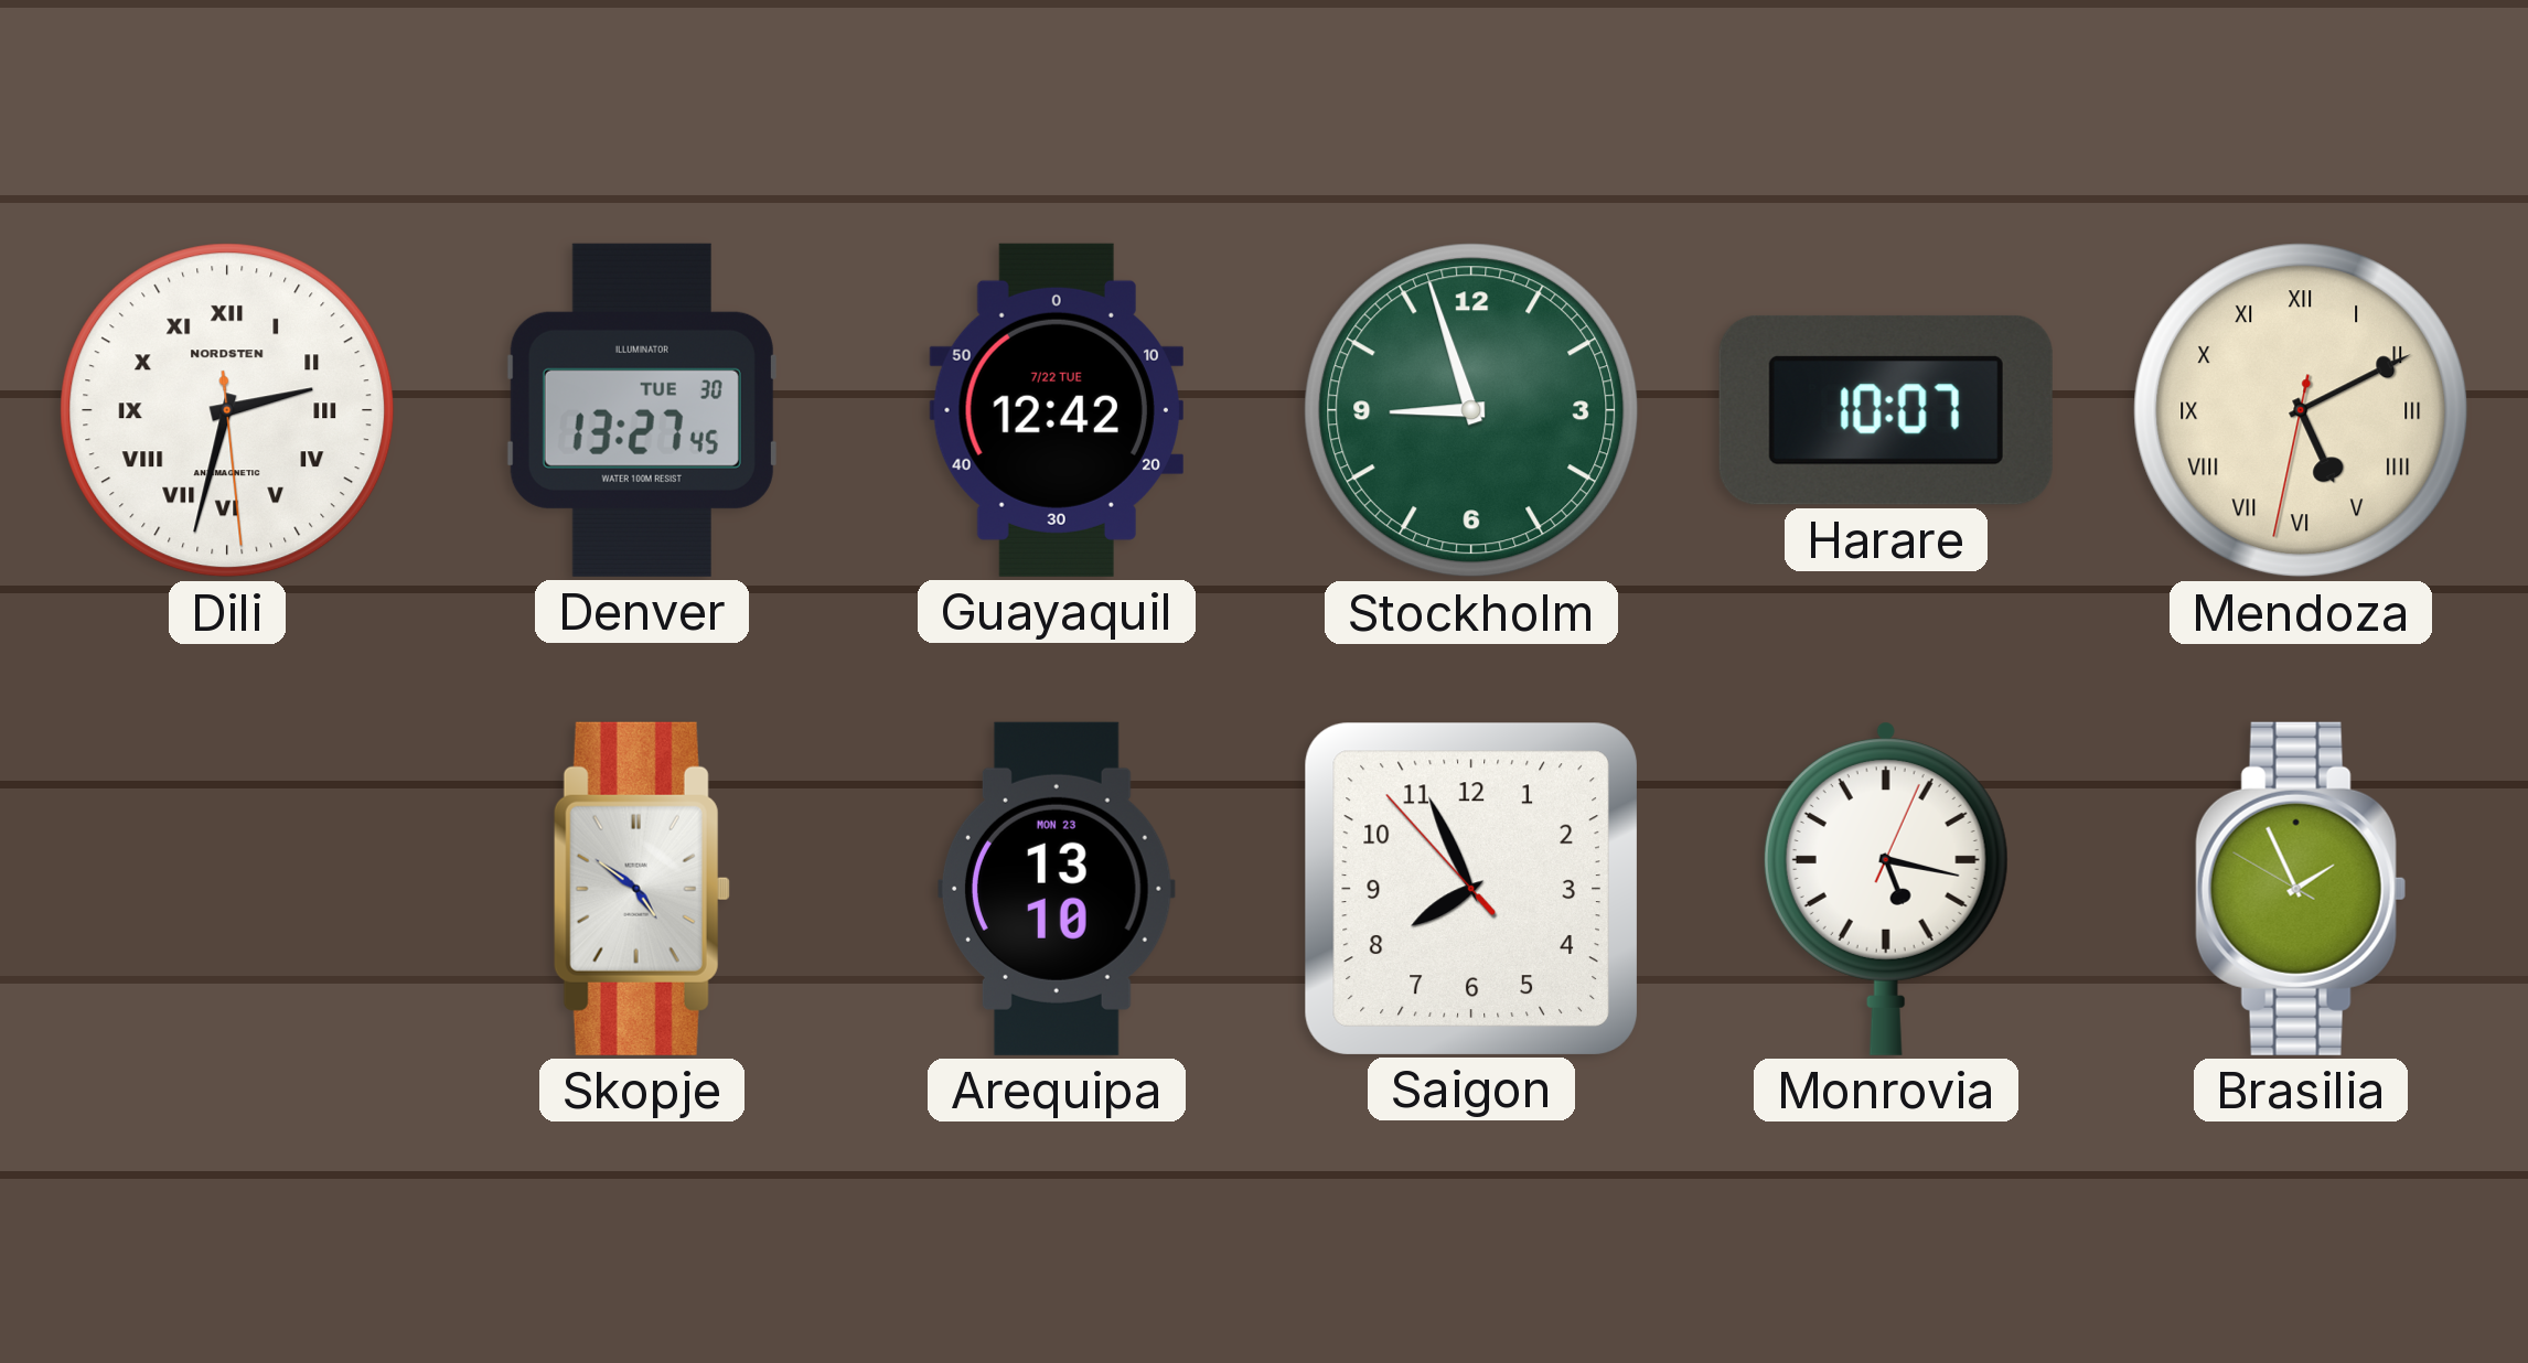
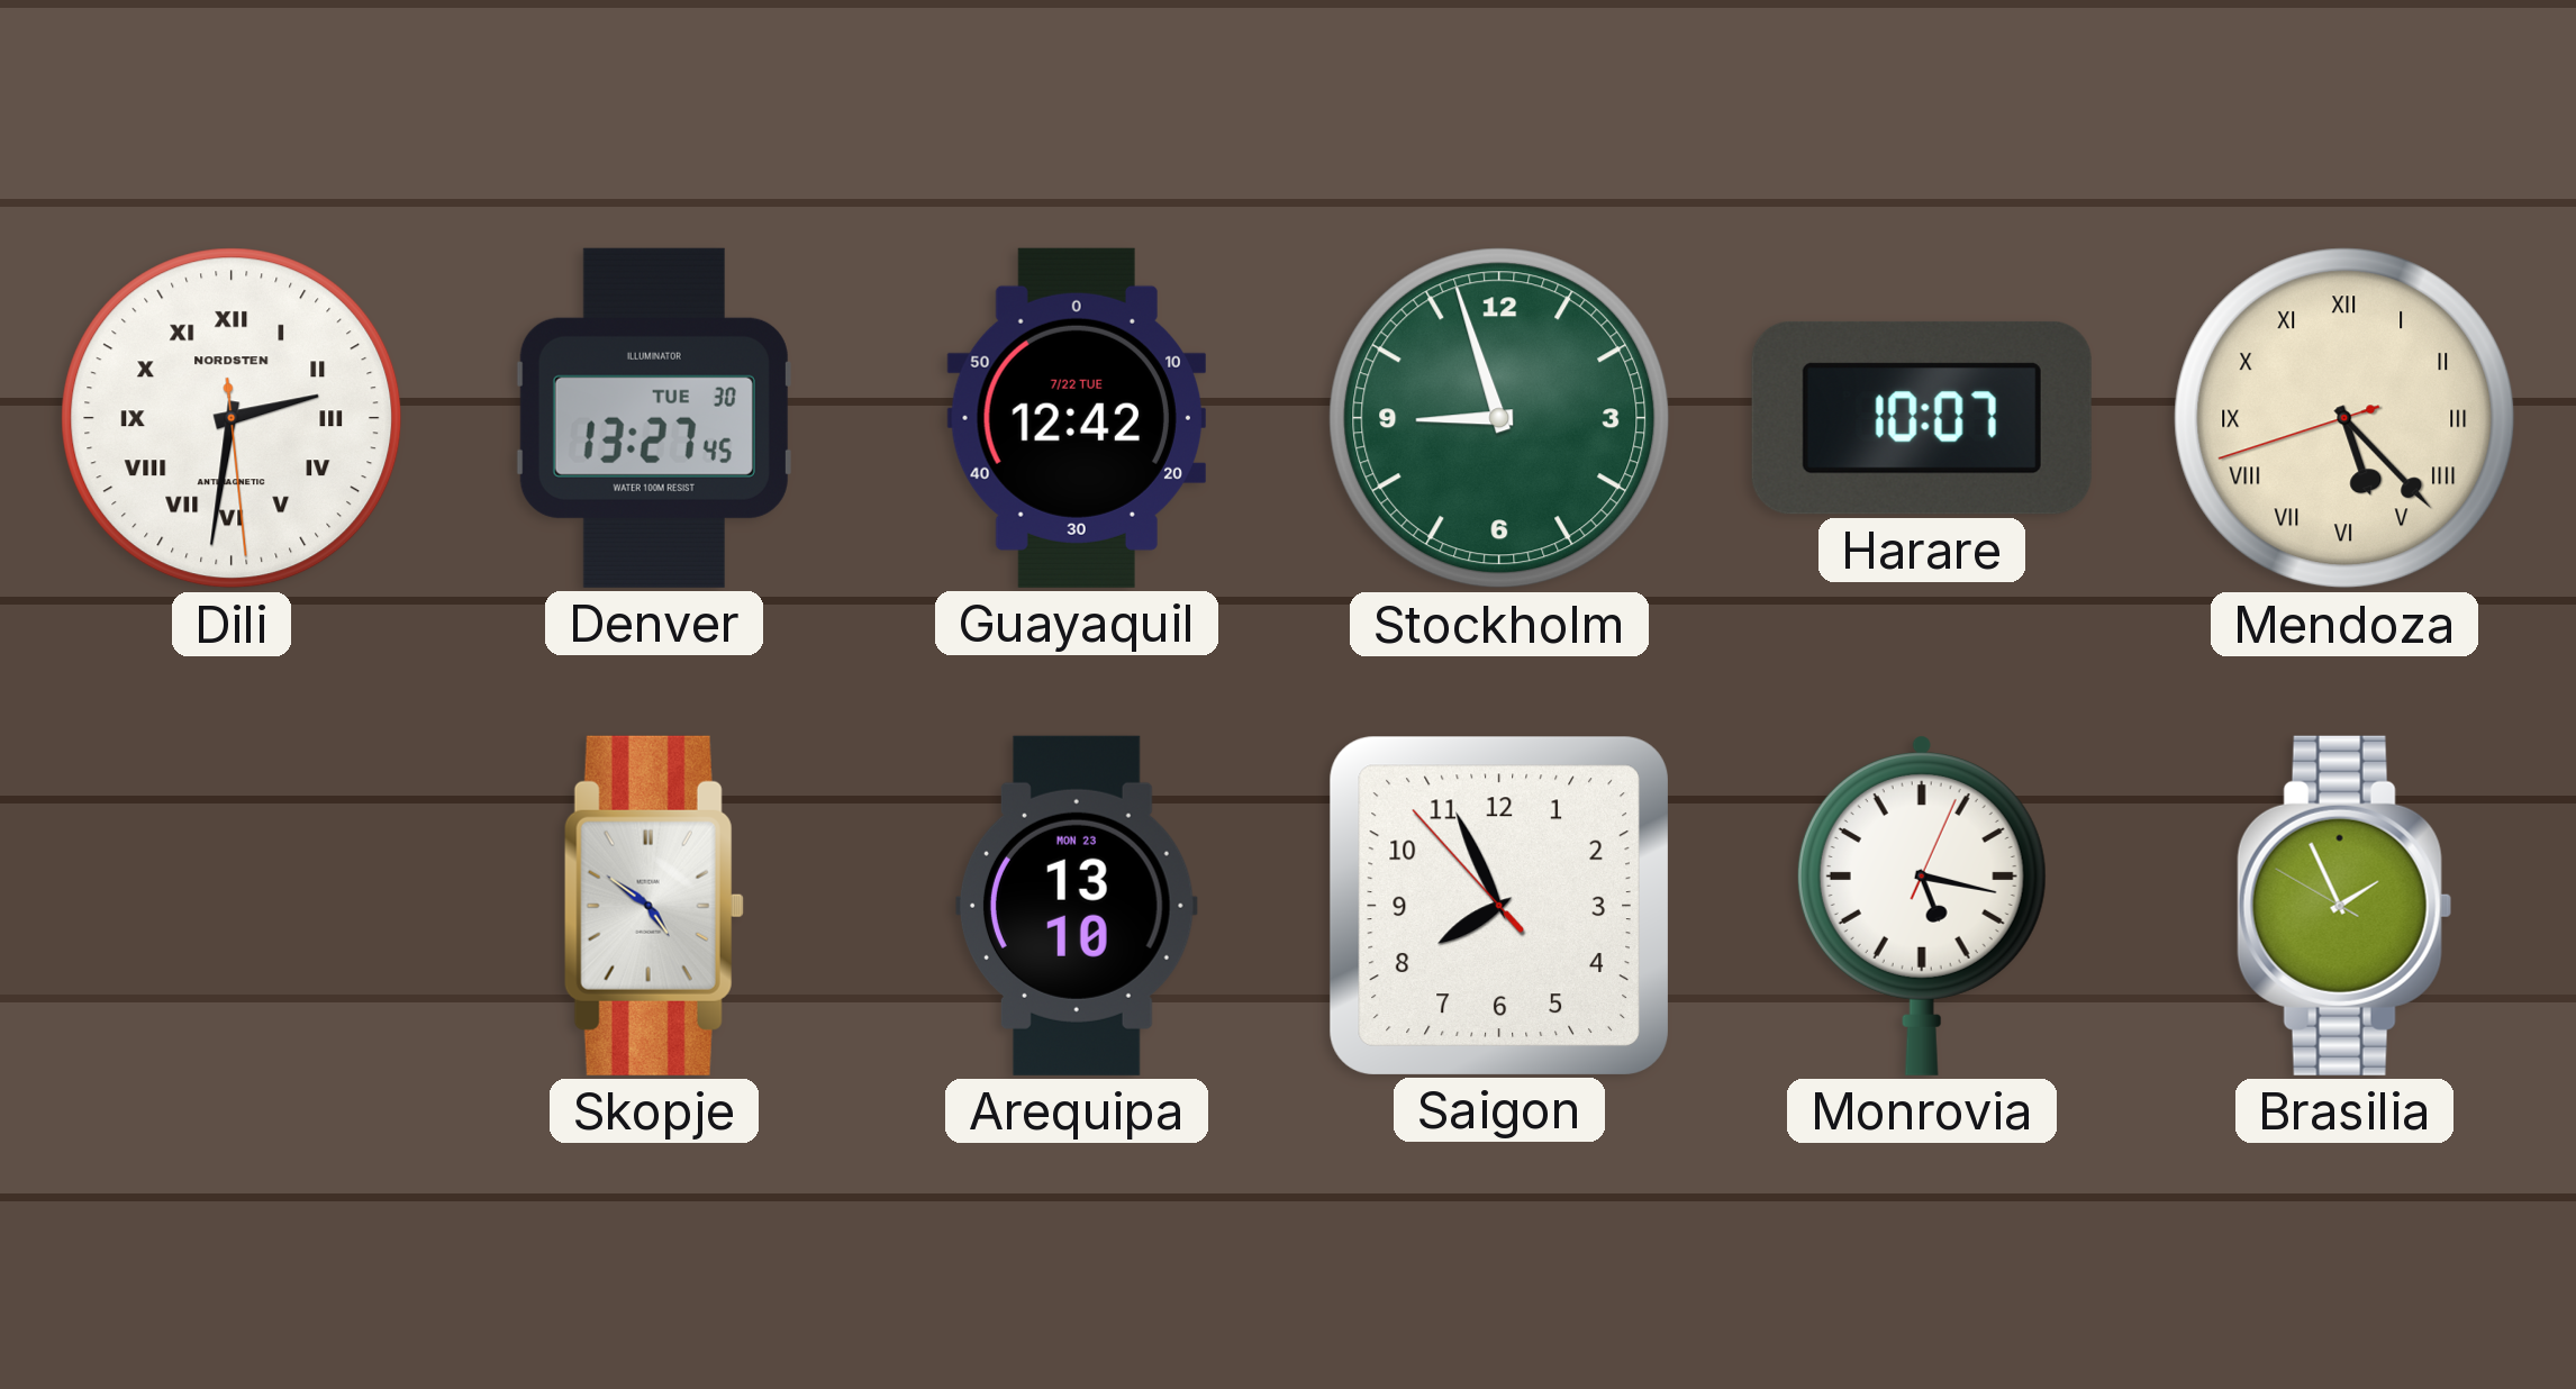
Dili: 2:32 -> 2:31 (232, 418)
Mendoza: 5:10 -> 5:22 (2344, 418)
